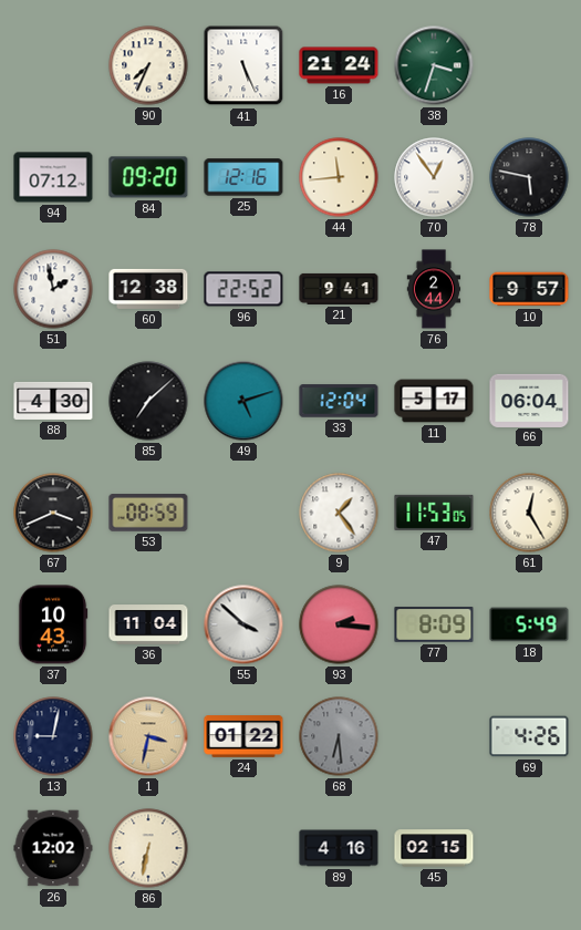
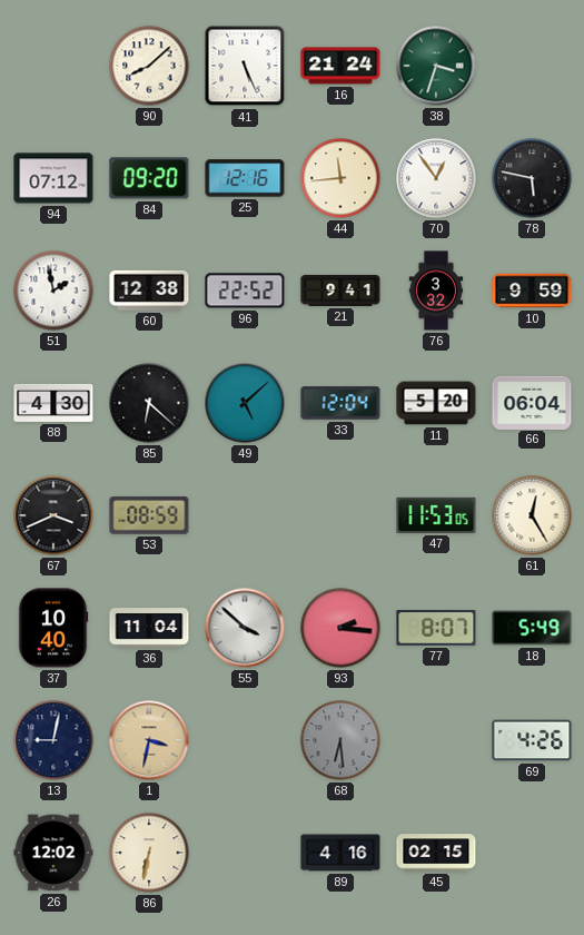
90: 7:34 -> 8:08 (149, 66)
76: 2:44 -> 3:32 (436, 291)
10: 9:57 -> 9:59 (532, 291)
85: 7:08 -> 6:22 (149, 403)
49: 5:12 -> 5:08 (245, 403)
11: 5:17 -> 5:20 (436, 403)
9: 1:24 -> none (339, 513)
37: 10:43 -> 10:40 (53, 628)
77: 8:09 -> 8:07 (436, 628)
24: 01:22 -> none (243, 736)
